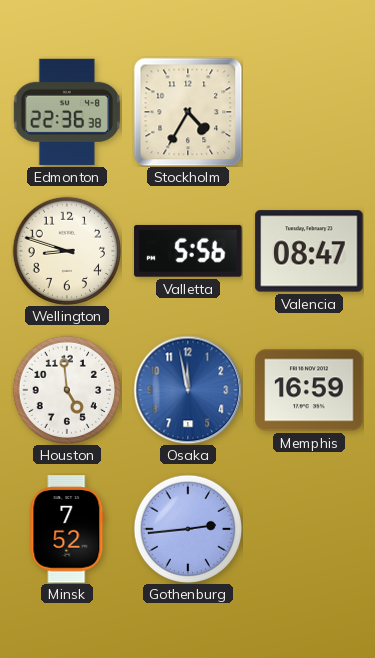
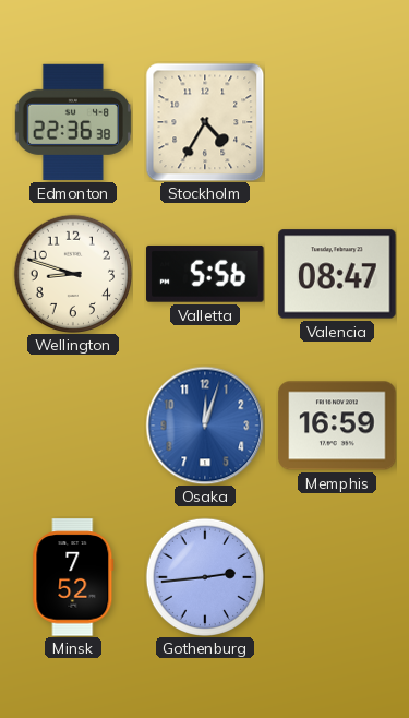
Houston: 4:59 -> none (66, 389)
Osaka: 11:58 -> 12:03 (205, 426)
